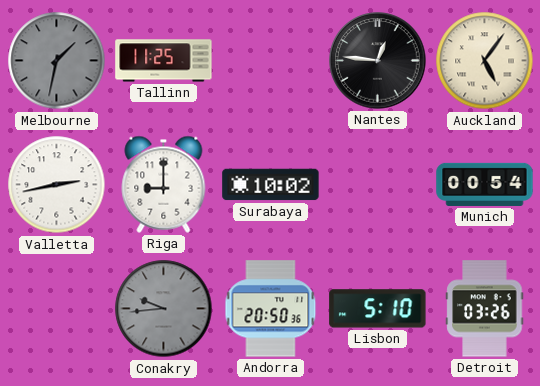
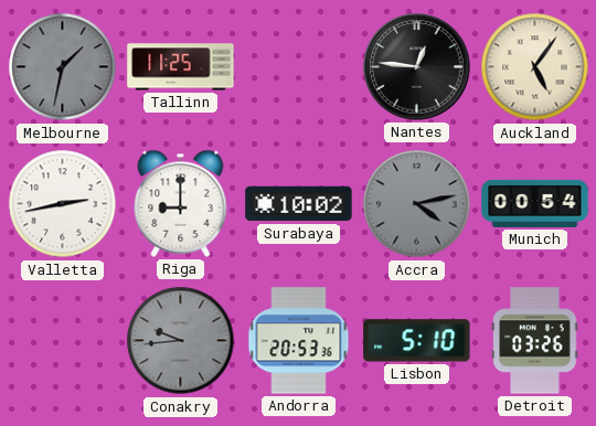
Accra: none -> 4:13 (417, 204)
Andorra: 20:50 -> 20:53 (299, 341)
